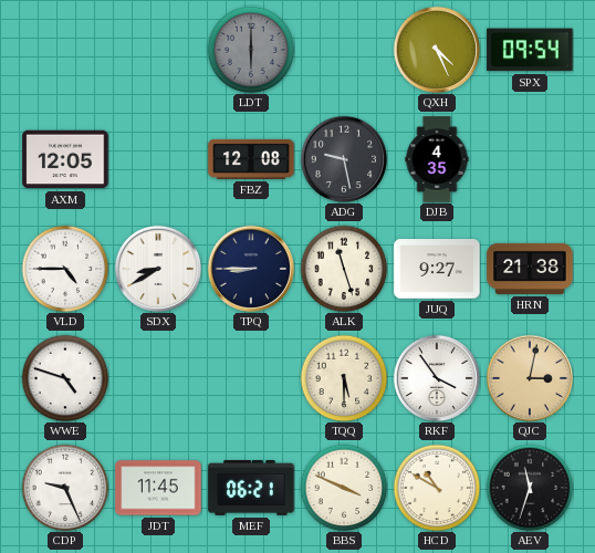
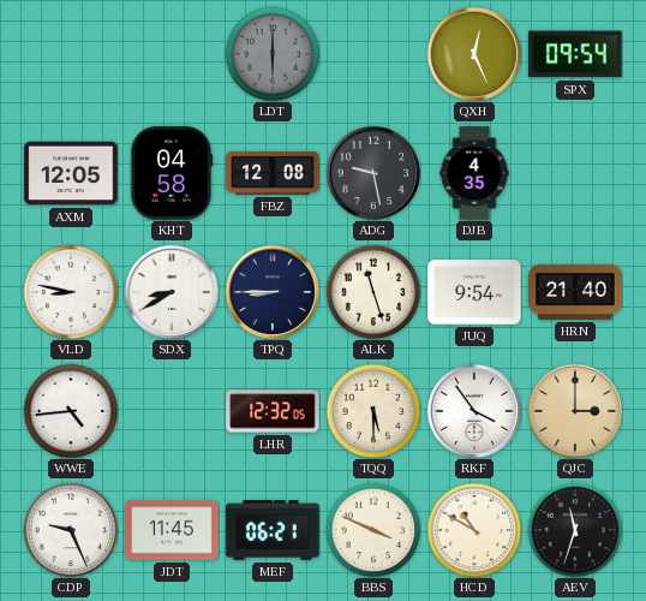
QXH: 4:26 -> 12:26 (473, 53)
KHT: none -> 04:58 (172, 173)
VLD: 4:45 -> 8:47 (71, 292)
JUQ: 9:27 -> 9:54 (474, 292)
HRN: 21:38 -> 21:40 (575, 292)
WWE: 4:48 -> 4:44 (71, 411)
LHR: none -> 12:32 (273, 411)
QJC: 3:02 -> 3:00 (574, 410)
